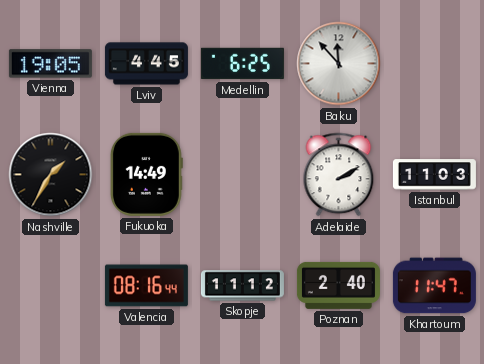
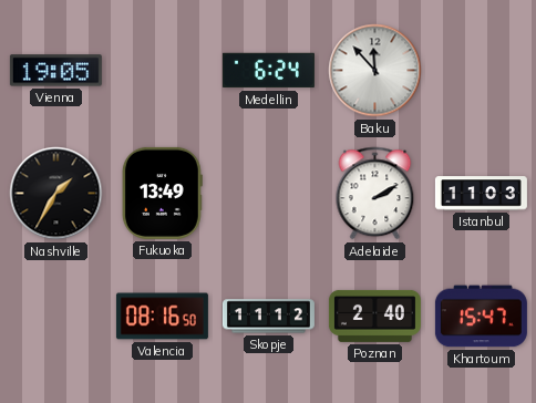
Lviv: 4:45 -> none (146, 64)
Medellin: 6:25 -> 6:24 (268, 71)
Fukuoka: 14:49 -> 13:49 (162, 193)
Valencia: 08:16:44 -> 08:16:50 (162, 317)
Khartoum: 11:47 -> 15:47 (481, 317)
